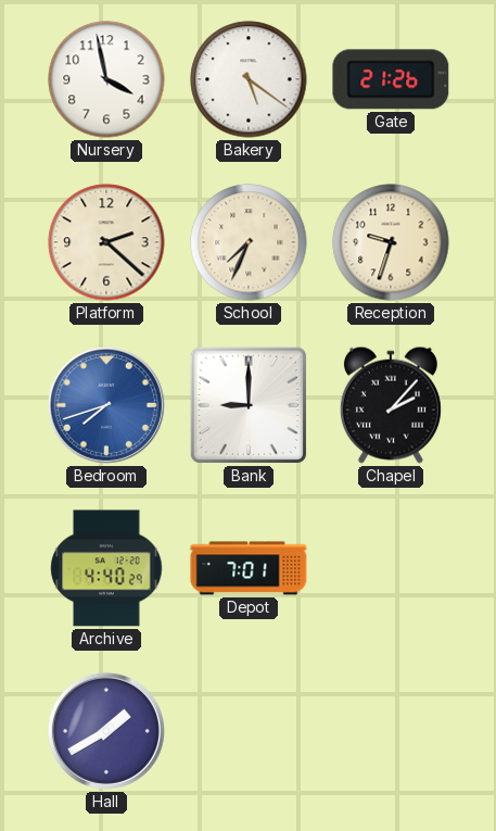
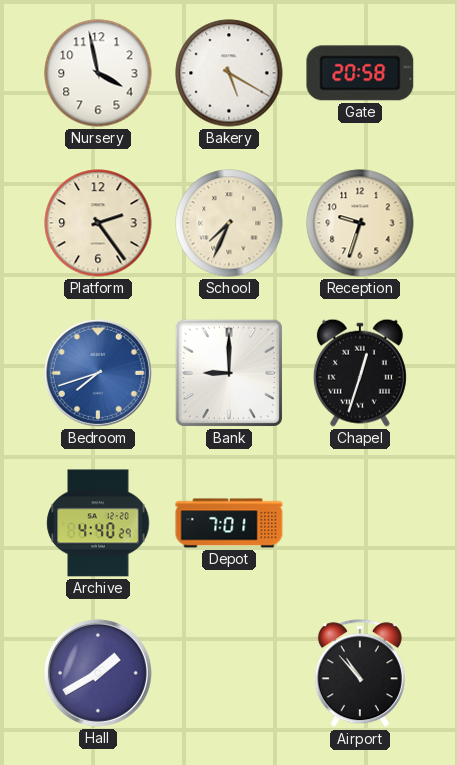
Bakery: 5:21 -> 5:20 (229, 73)
Gate: 21:26 -> 20:58 (360, 73)
Platform: 2:22 -> 2:24 (98, 223)
Chapel: 2:07 -> 12:33 (360, 373)
Airport: none -> 10:53 (360, 674)
